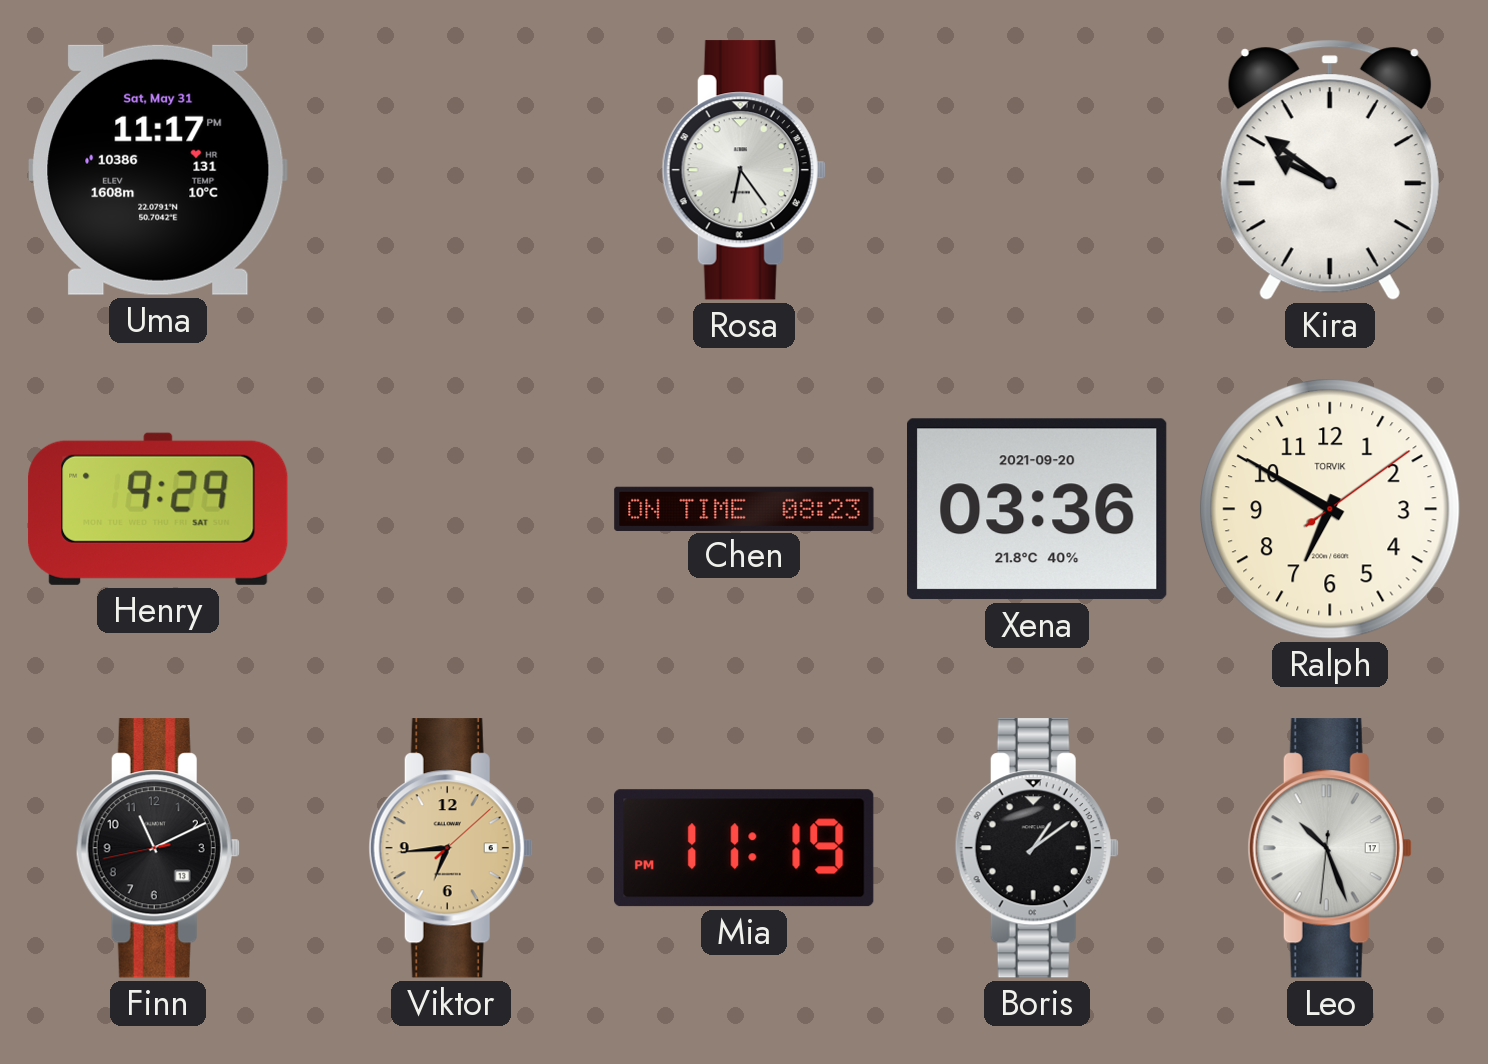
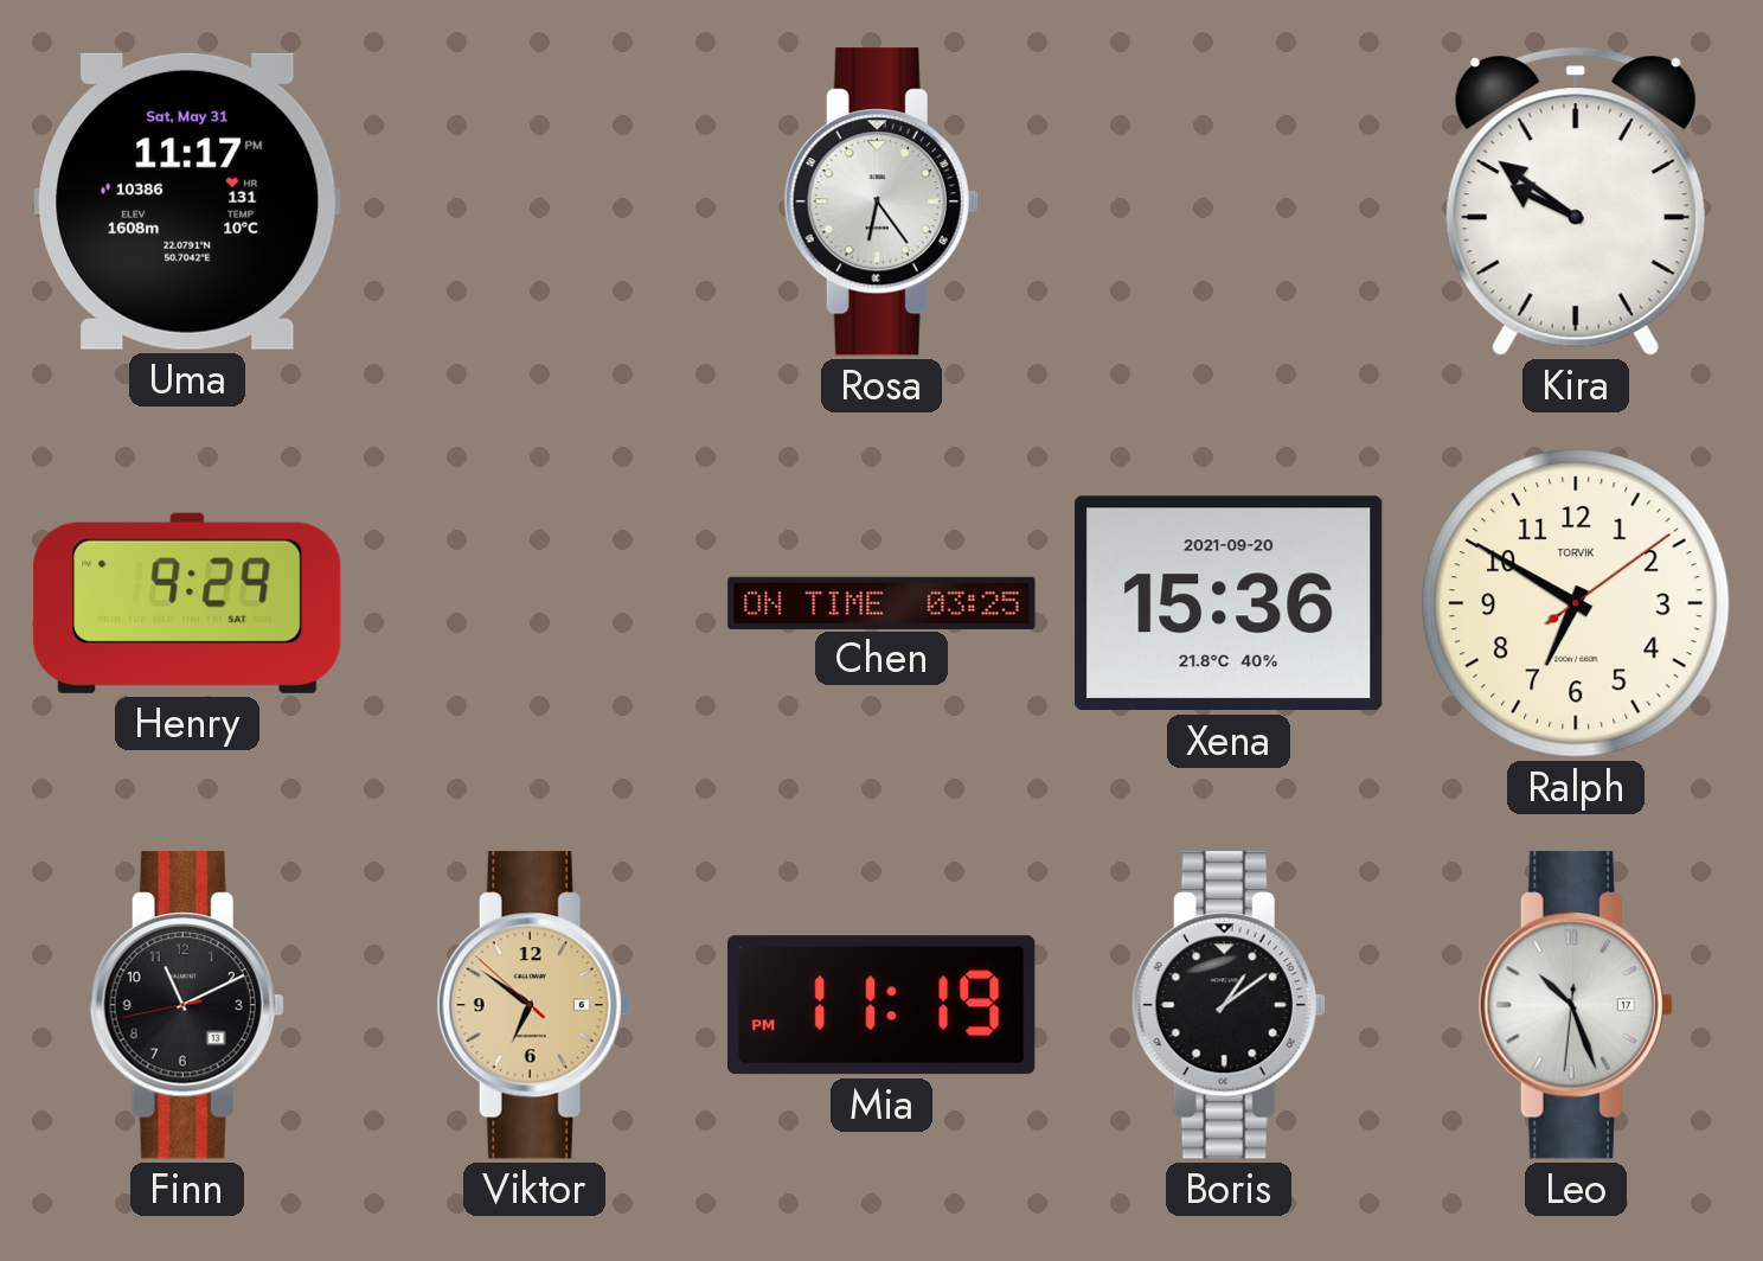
Chen: 08:23 -> 03:25 (881, 602)
Xena: 03:36 -> 15:36 (1230, 603)
Viktor: 6:44 -> 6:50 (534, 1005)
